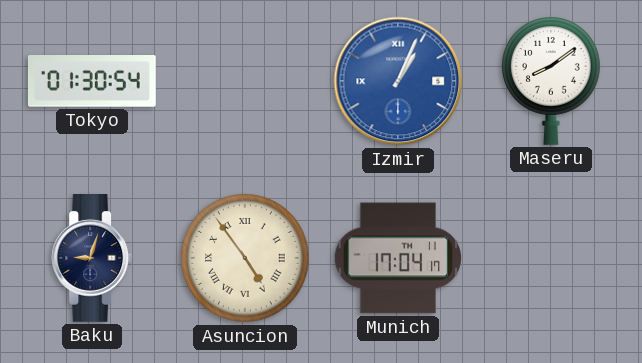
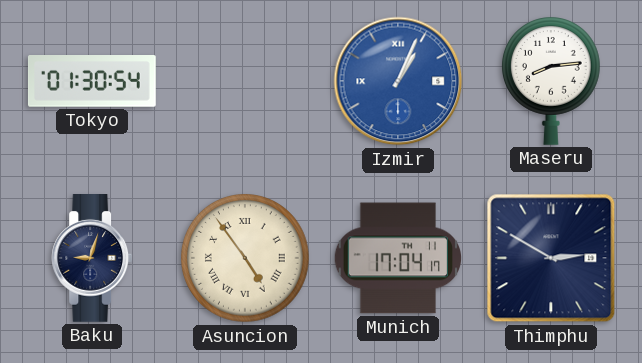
Maseru: 8:09 -> 8:14 (551, 81)
Thimphu: none -> 2:50 (551, 258)
